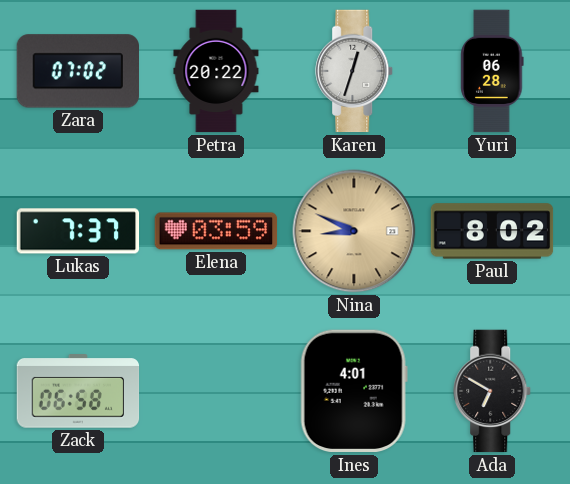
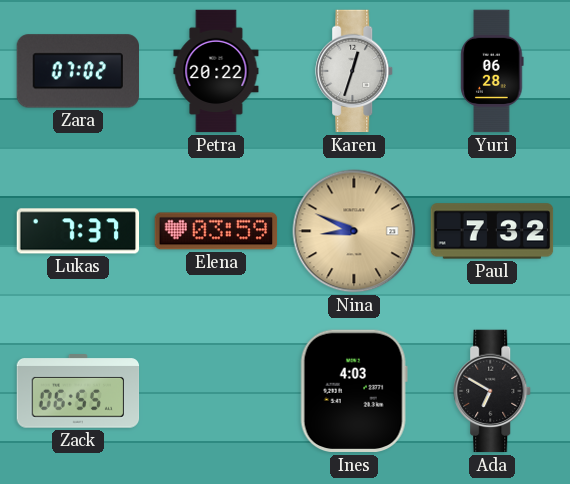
Paul: 8:02 -> 7:32 (492, 231)
Zack: 06:58 -> 06:55 (78, 391)
Ines: 4:01 -> 4:03 (354, 391)
